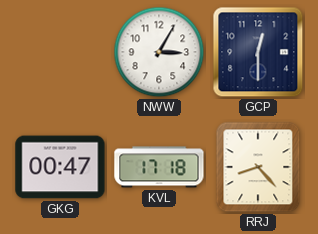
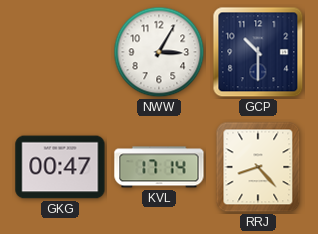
GCP: 12:30 -> 10:30 (258, 52)
KVL: 17:18 -> 17:14 (159, 167)
